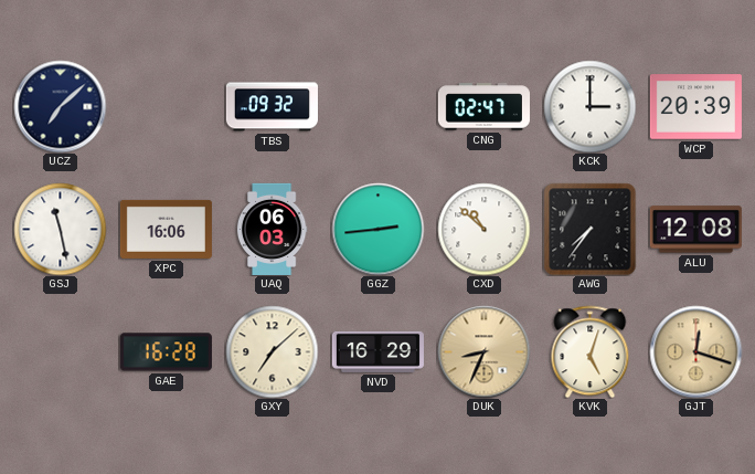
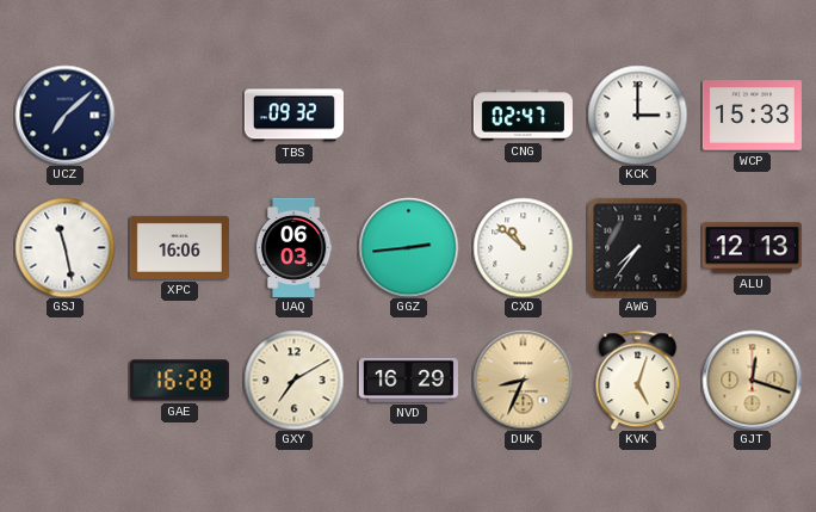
WCP: 20:39 -> 15:33 (752, 116)
ALU: 12:08 -> 12:13 (752, 248)
GXY: 7:08 -> 7:10 (293, 380)
